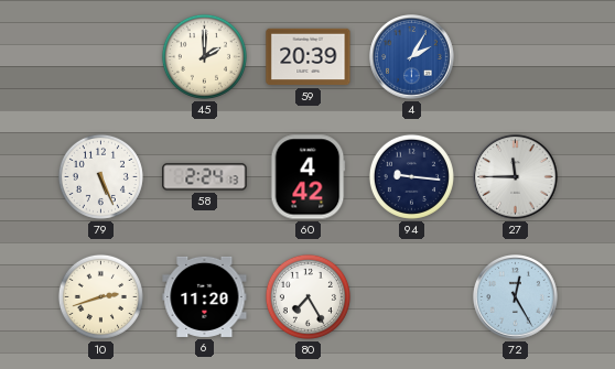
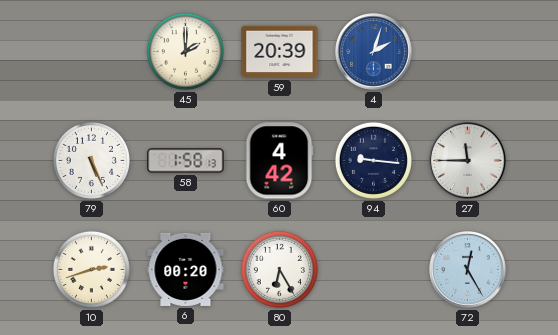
4: 2:05 -> 2:03 (374, 52)
58: 2:24 -> 1:58 (186, 161)
6: 11:20 -> 00:20 (186, 269)
80: 7:25 -> 6:25 (279, 269)
